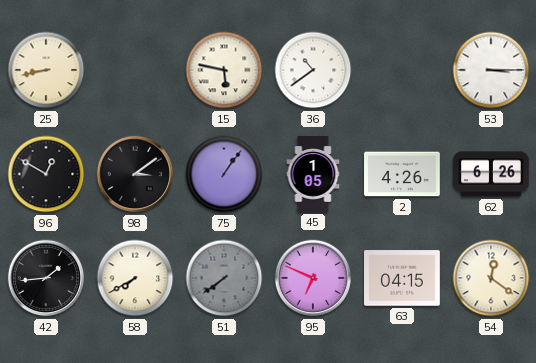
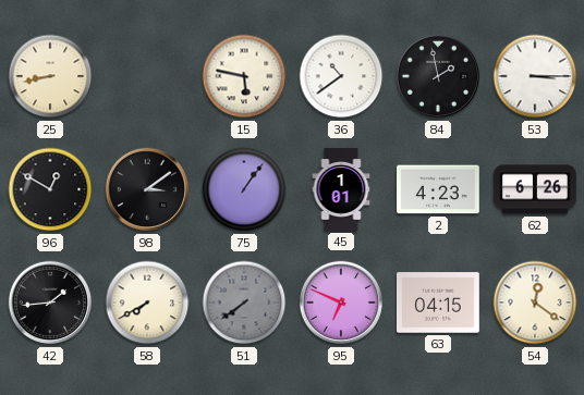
84: none -> 1:58 (438, 76)
45: 1:05 -> 1:01 (341, 189)
2: 4:26 -> 4:23 (438, 189)
